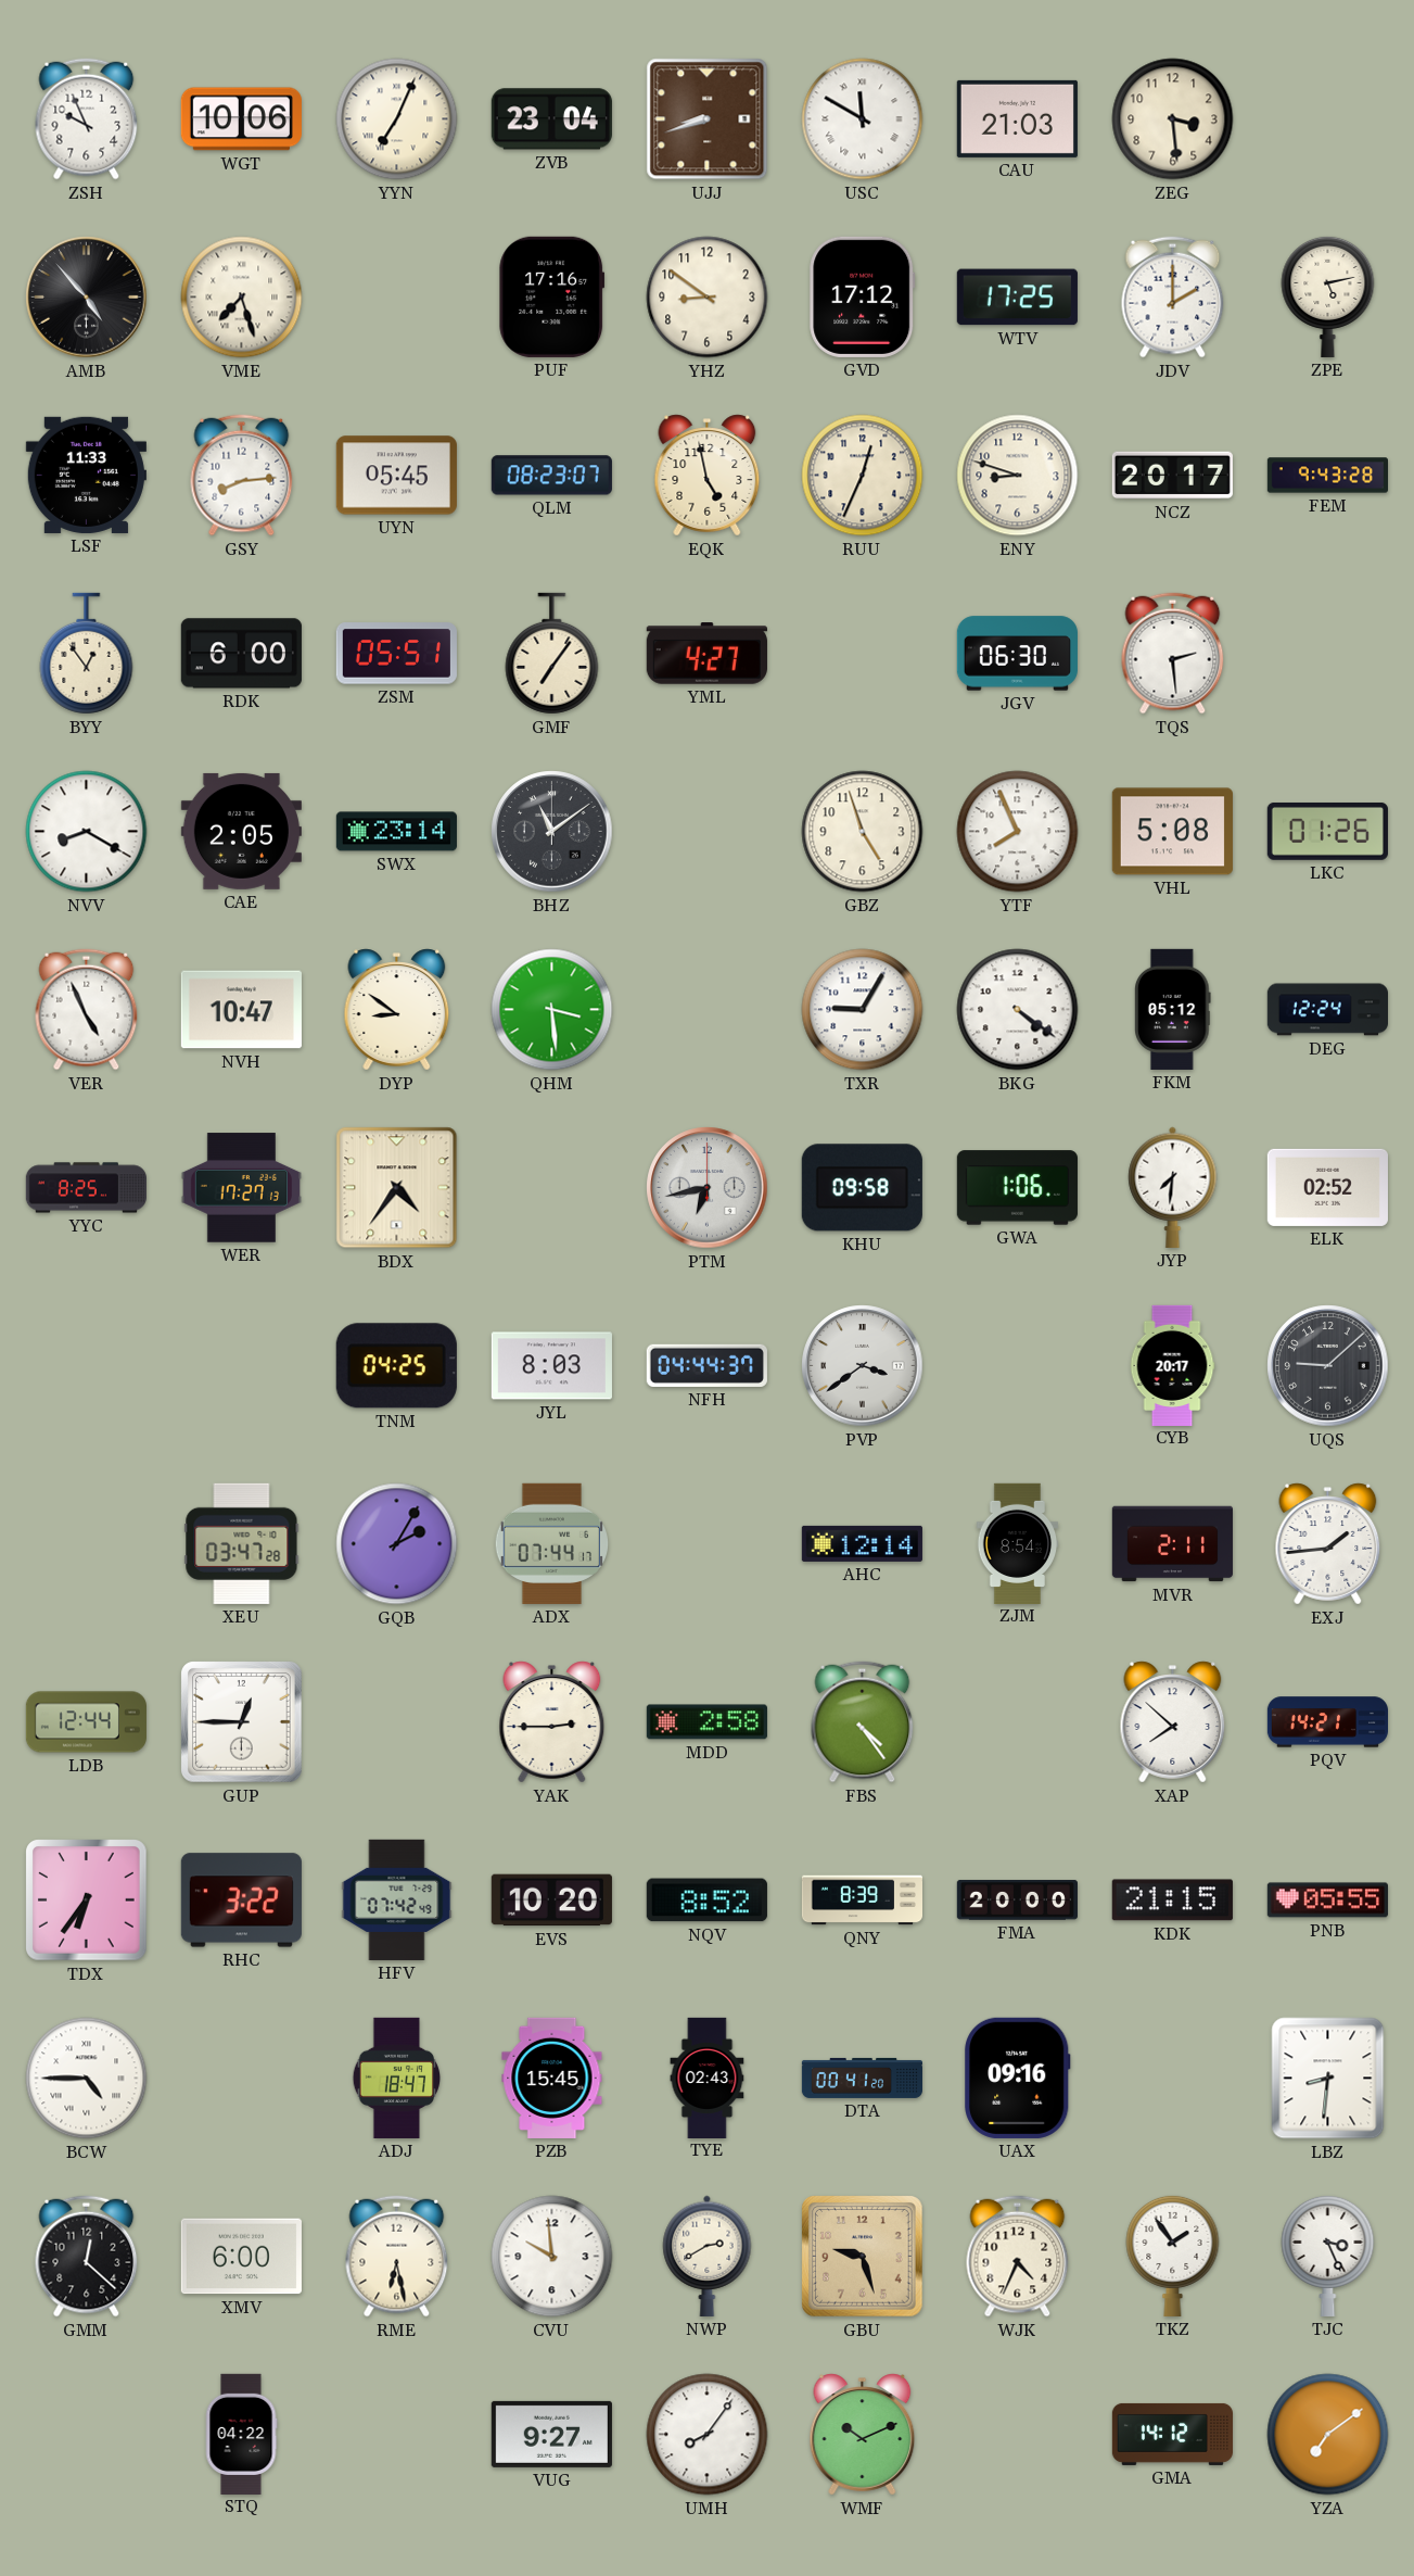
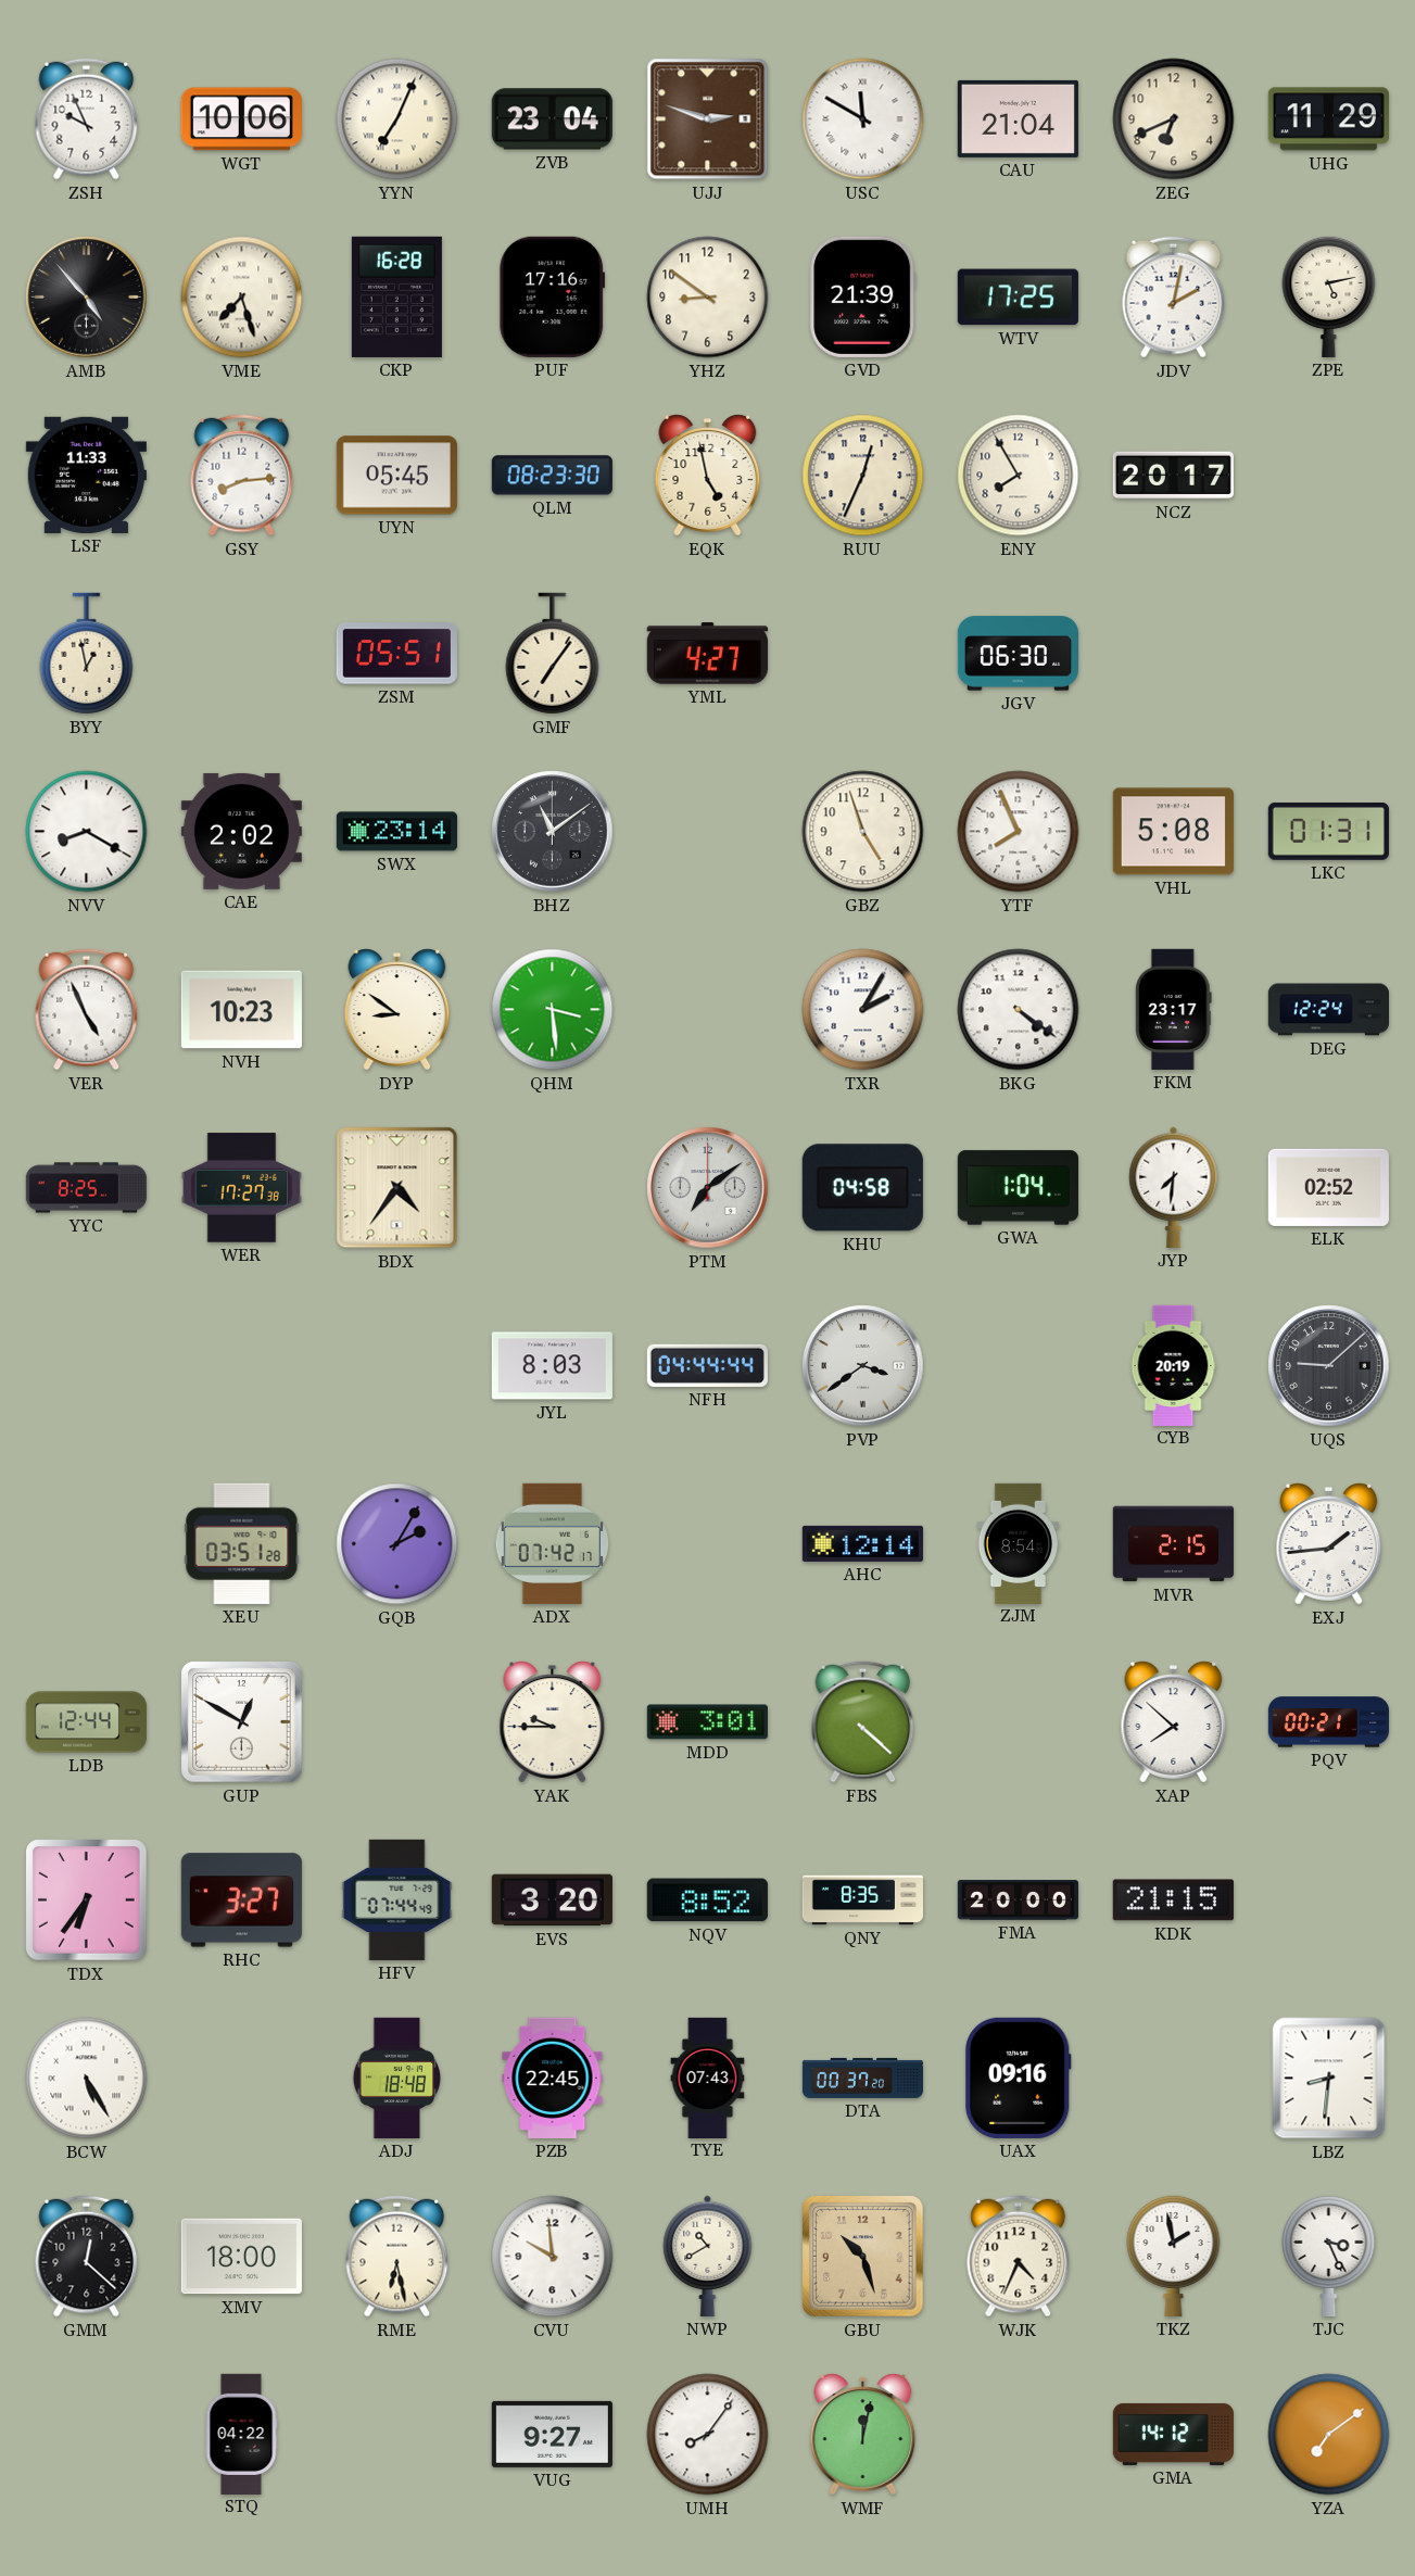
UJJ: 8:42 -> 2:48 (708, 119)
CAU: 21:03 -> 21:04 (1018, 118)
ZEG: 3:29 -> 6:41 (1174, 119)
UHG: none -> 11:29 (1328, 119)
CKP: none -> 16:28 (396, 296)
GVD: 17:12 -> 21:39 (863, 296)
JDV: 2:00 -> 2:02 (1174, 298)
QLM: 08:23:07 -> 08:23:30 (552, 476)
ENY: 8:48 -> 7:55 (1019, 476)
FEM: 9:43 -> none (1327, 476)
BYY: 12:54 -> 12:58 (87, 654)
RDK: 6:00 -> none (241, 654)
TQS: 2:29 -> none (1173, 654)
CAE: 2:05 -> 2:02 (241, 831)
LKC: 01:26 -> 01:31 (1328, 831)
NVH: 10:47 -> 10:23 (241, 1010)
TXR: 9:05 -> 2:05 (863, 1010)
FKM: 05:12 -> 23:17 (1174, 1009)
WER: 17:27:13 -> 17:27:38 (241, 1188)
PTM: 6:43 -> 7:09 (708, 1188)
KHU: 09:58 -> 04:58 (862, 1188)
GWA: 1:06 -> 1:04 (1018, 1188)
TNM: 04:25 -> none (396, 1366)
NFH: 04:44:37 -> 04:44:44 (707, 1365)
CYB: 20:17 -> 20:19 (1173, 1365)
XEU: 03:47 -> 03:51 (242, 1543)
ADX: 07:44 -> 07:42 (552, 1543)
MVR: 2:11 -> 2:15 (1173, 1544)
GUP: 12:45 -> 12:50 (242, 1722)
YAK: 2:45 -> 9:45 (553, 1722)
MDD: 2:58 -> 3:01 (707, 1722)
FBS: 4:24 -> 4:22 (863, 1722)
PQV: 14:21 -> 00:21 (1328, 1722)
RHC: 3:22 -> 3:27 (241, 1901)
HFV: 07:42 -> 07:44 (397, 1899)
EVS: 10:20 -> 3:20 (552, 1901)
QNY: 8:39 -> 8:35 (862, 1901)
PNB: 05:55 -> none (1327, 1901)
BCW: 4:45 -> 5:25 (87, 2079)
ADJ: 18:47 -> 18:48 (397, 2078)
PZB: 15:45 -> 22:45 (553, 2078)
TYE: 02:43 -> 07:43 (708, 2078)
DTA: 00:41 -> 00:37 (862, 2078)
XMV: 6:00 -> 18:00 (241, 2257)
NWP: 2:40 -> 10:40 (708, 2256)
GBU: 9:27 -> 10:27 (863, 2257)
TKZ: 1:54 -> 1:58 (1174, 2256)
WMF: 10:11 -> 12:02 (863, 2435)
